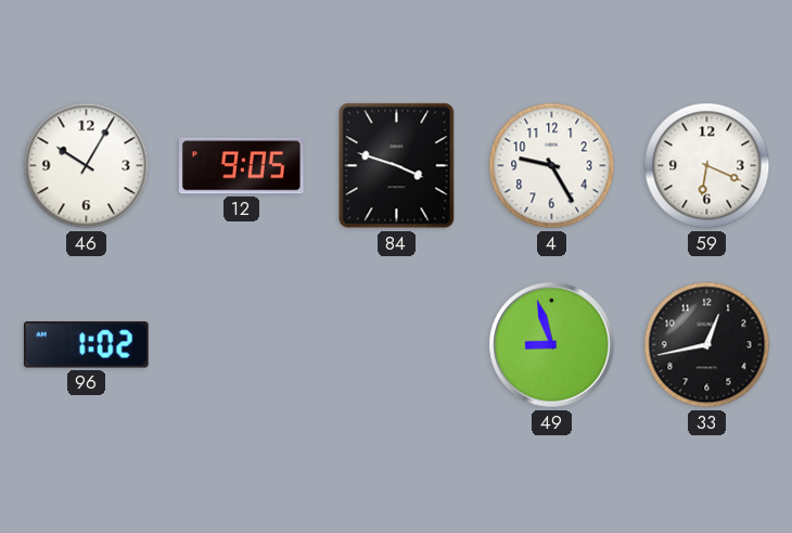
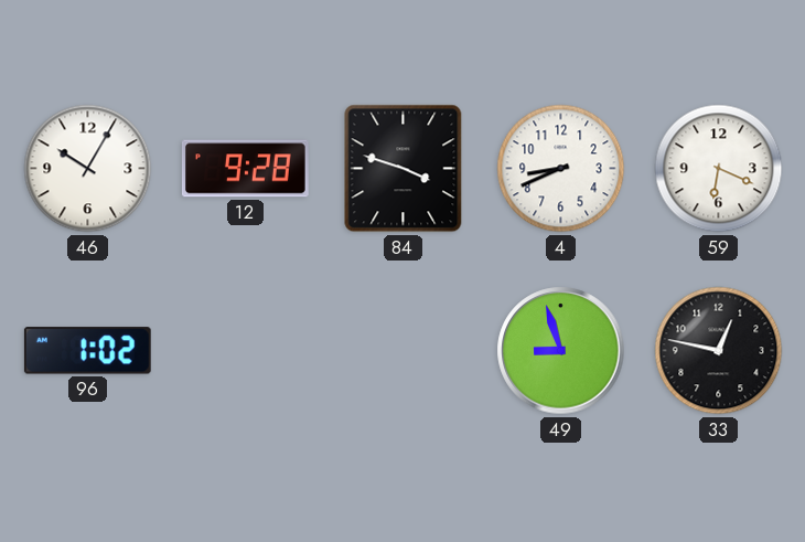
12: 9:05 -> 9:28 (245, 169)
4: 9:25 -> 8:41 (561, 169)
33: 12:43 -> 12:47 (719, 351)
